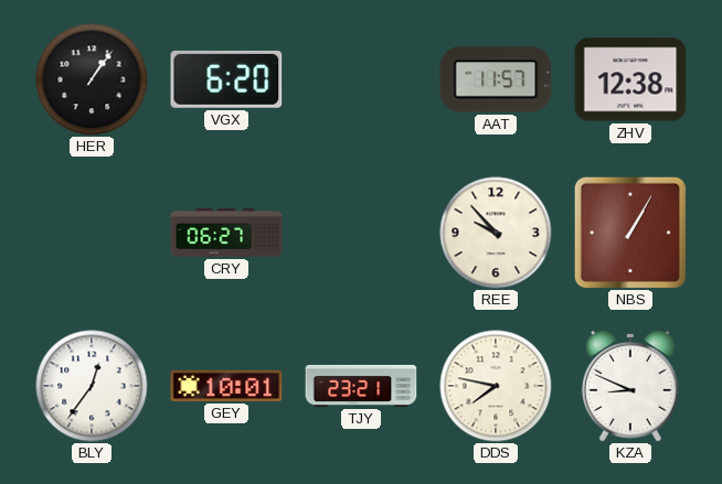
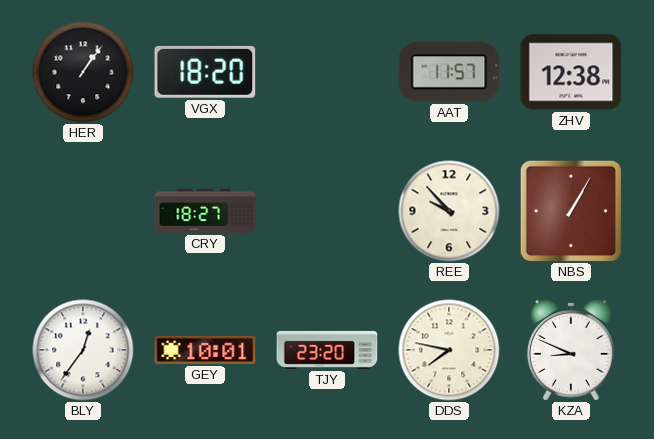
VGX: 6:20 -> 18:20 (205, 72)
CRY: 06:27 -> 18:27 (205, 211)
TJY: 23:21 -> 23:20 (327, 350)
